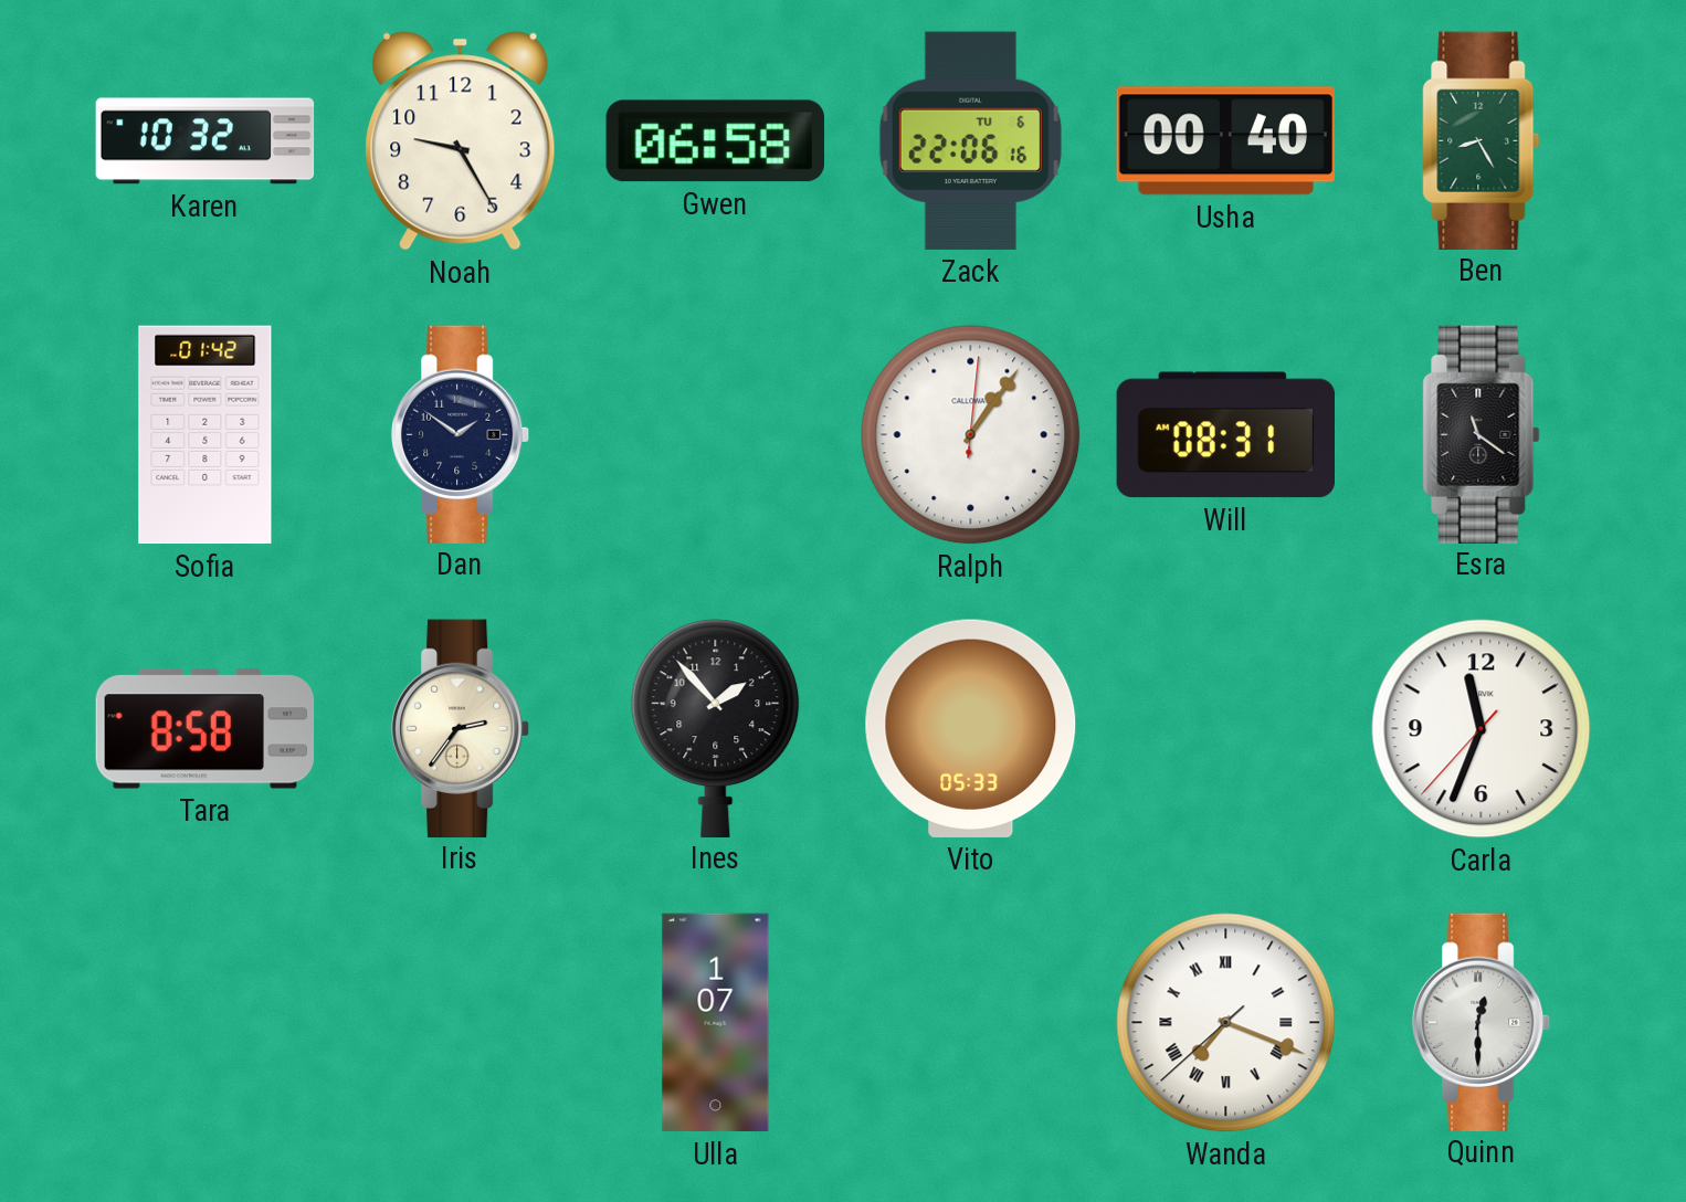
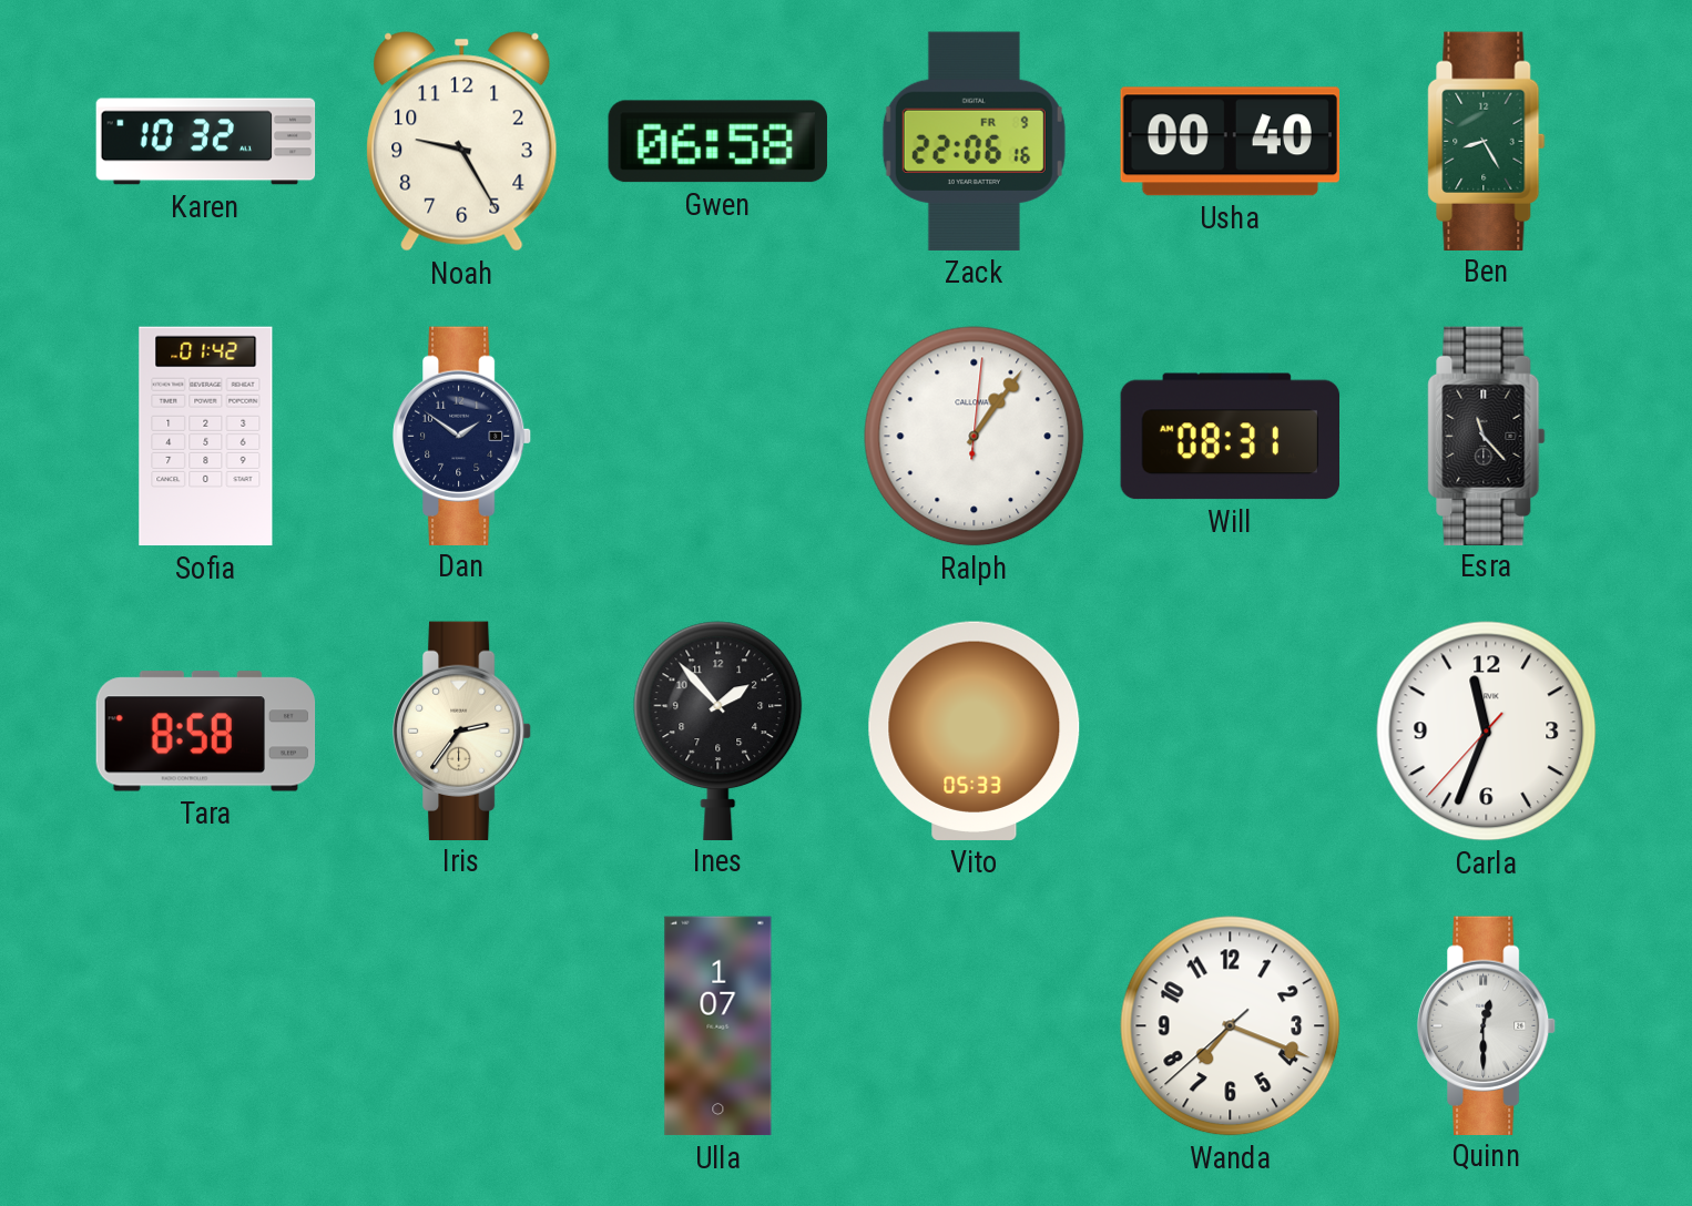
Zack date: TU 6 -> FR 9 (974, 141)
Esra: 11:21 -> 11:23 (1487, 436)
Wanda numerals: Roman -> Arabic (1231, 1026)
